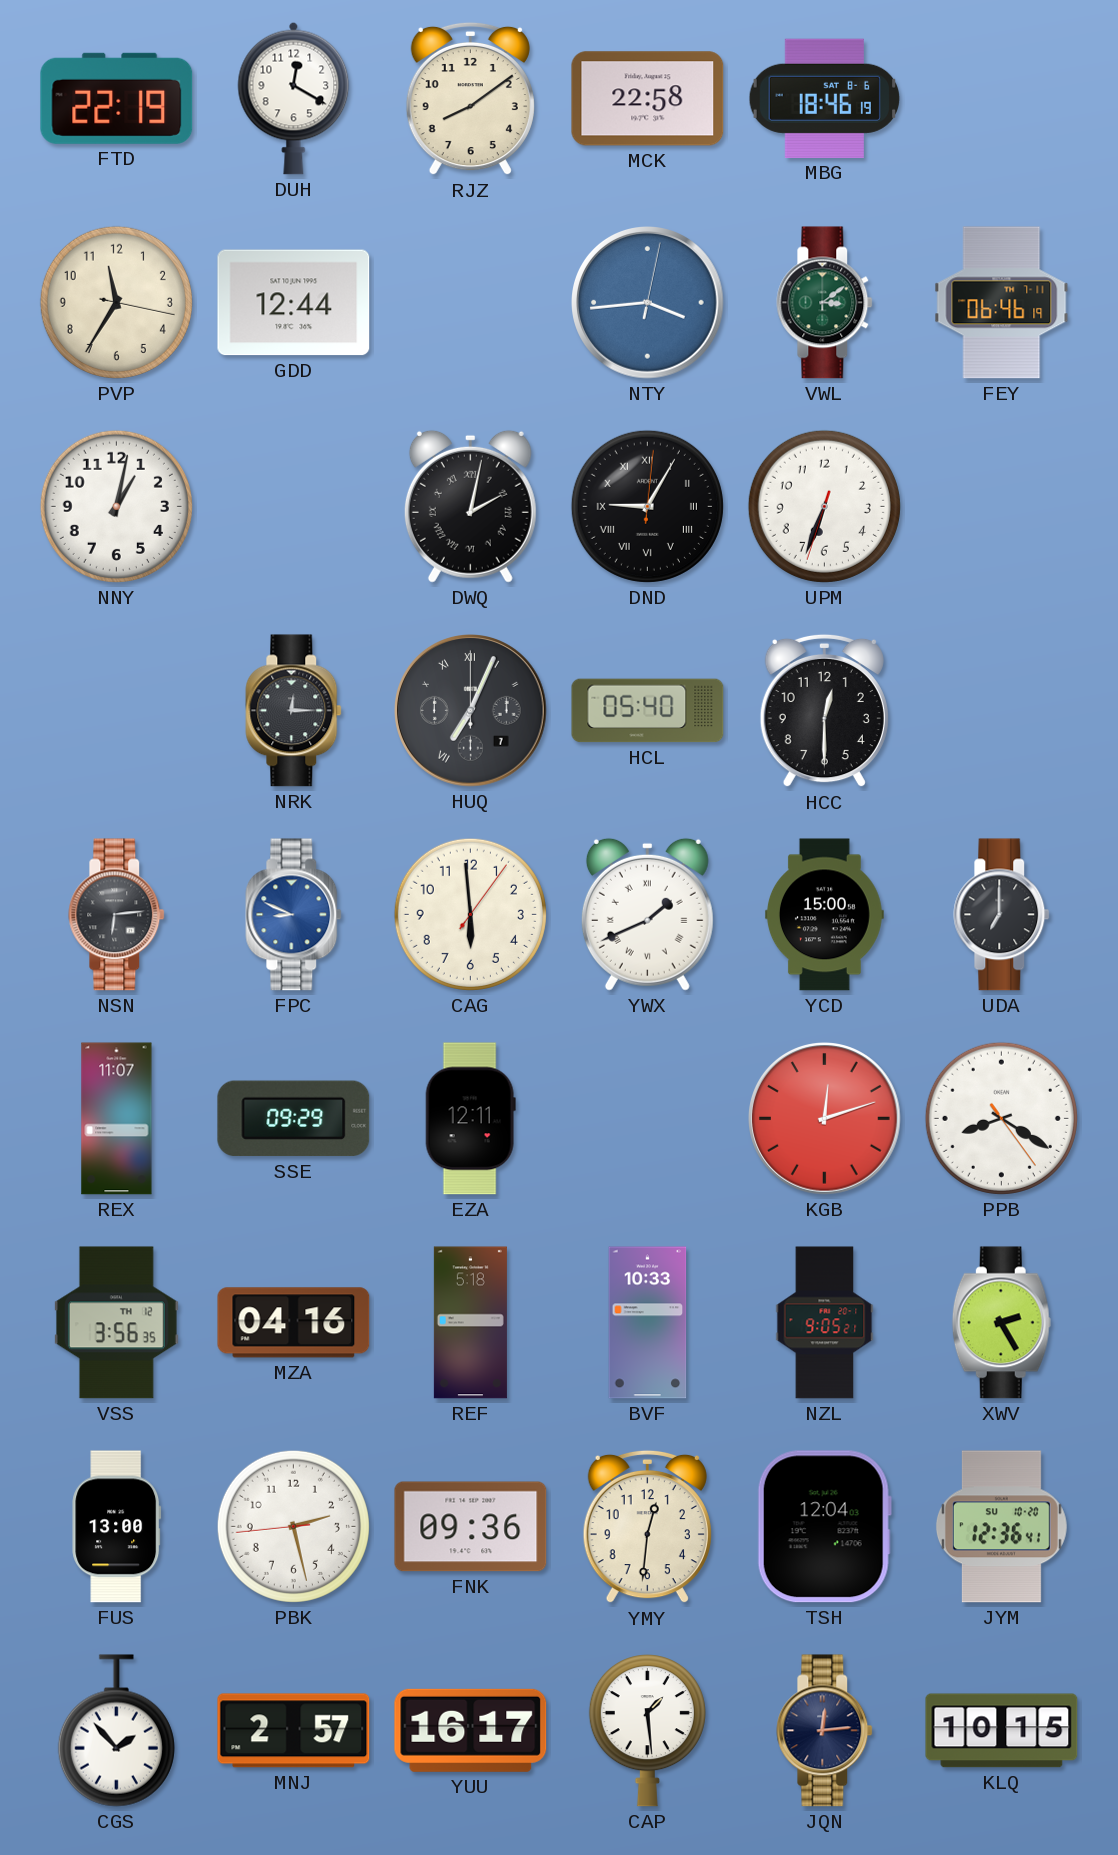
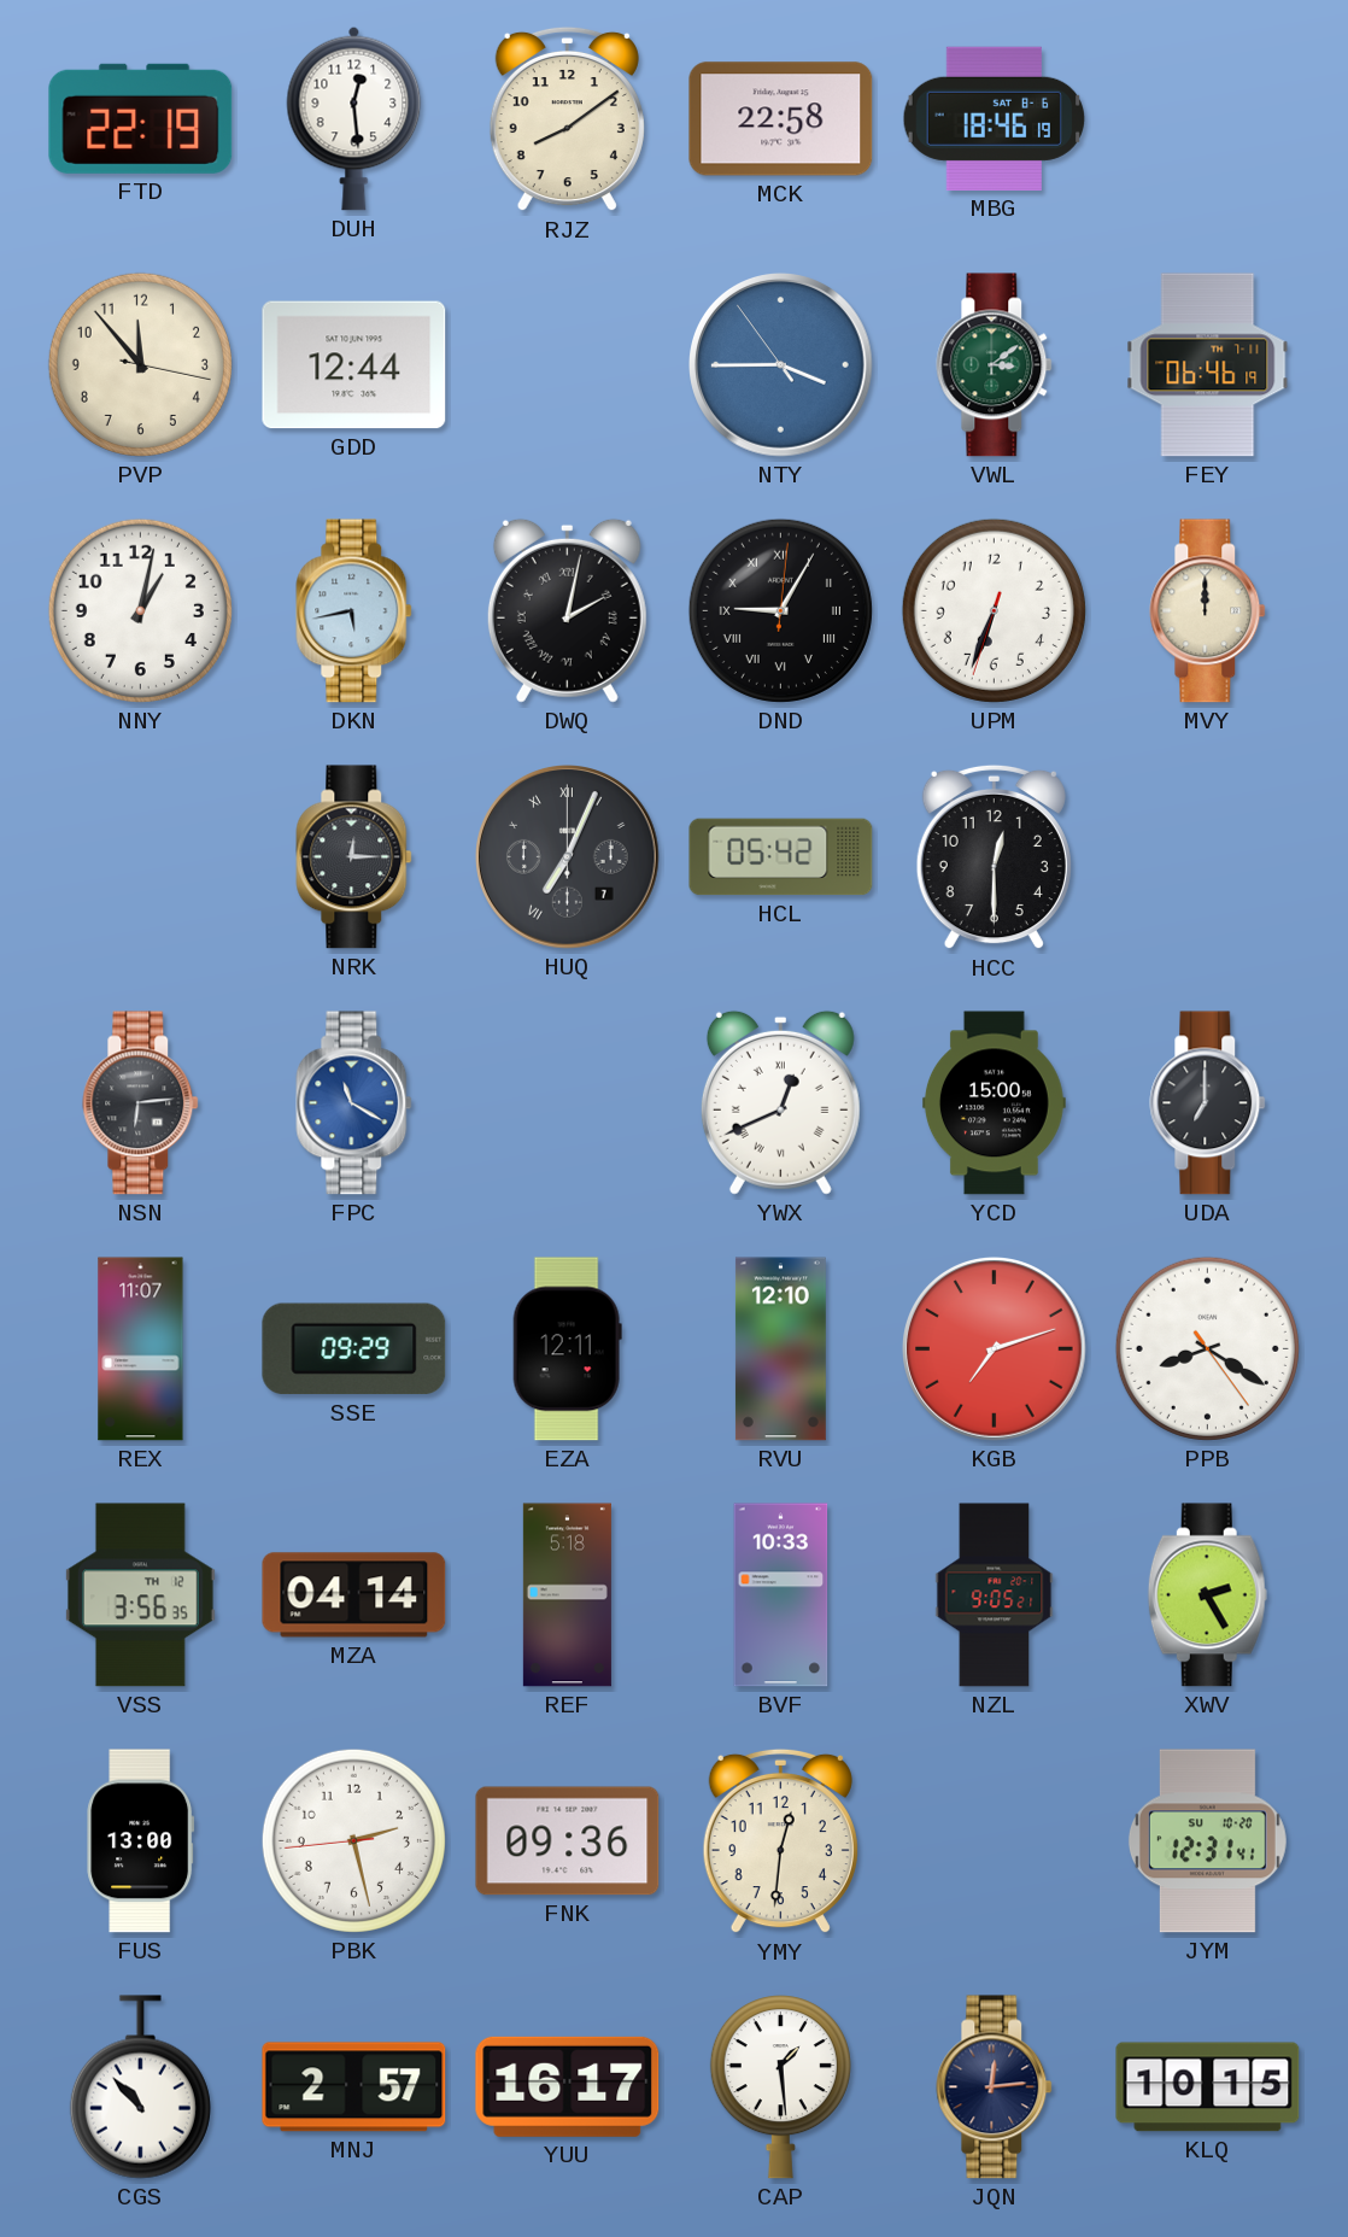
DUH: 12:20 -> 12:29 (354, 118)
PVP: 11:35 -> 11:53 (140, 364)
NTY: 3:44:02 -> 3:44:54 (781, 365)
DKN: none -> 5:43 (354, 611)
MVY: none -> 12:00 (1208, 611)
HCL: 05:40 -> 05:42 (781, 857)
FPC: 8:49 -> 11:20 (354, 1103)
CAG: 5:59 -> none (470, 914)
YWX: 1:41 -> 12:41 (780, 1102)
RVU: none -> 12:10 (780, 1349)
KGB: 12:12 -> 7:12 (995, 1349)
MZA: 04:16 -> 04:14 (354, 1595)
TSH: 12:04 -> none (824, 1527)
JYM: 12:36 -> 12:31 (1207, 1841)
CGS: 1:53 -> 10:53 (140, 2087)
